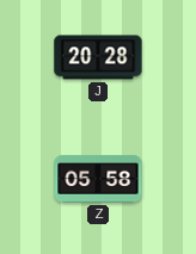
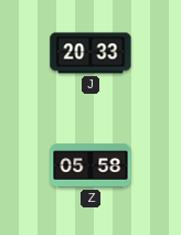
J: 20:28 -> 20:33 (91, 53)
